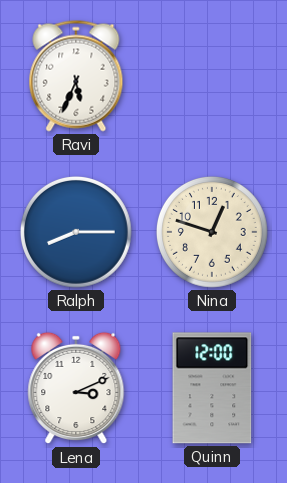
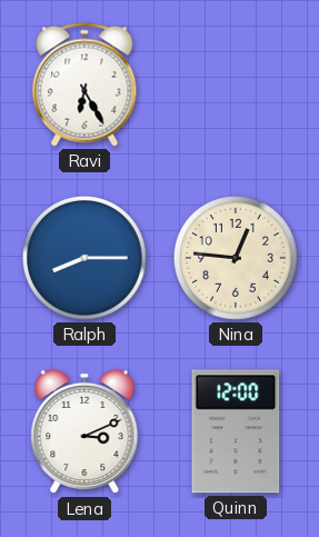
Ravi: 5:34 -> 6:25 (84, 84)
Nina: 12:48 -> 12:46 (237, 259)
